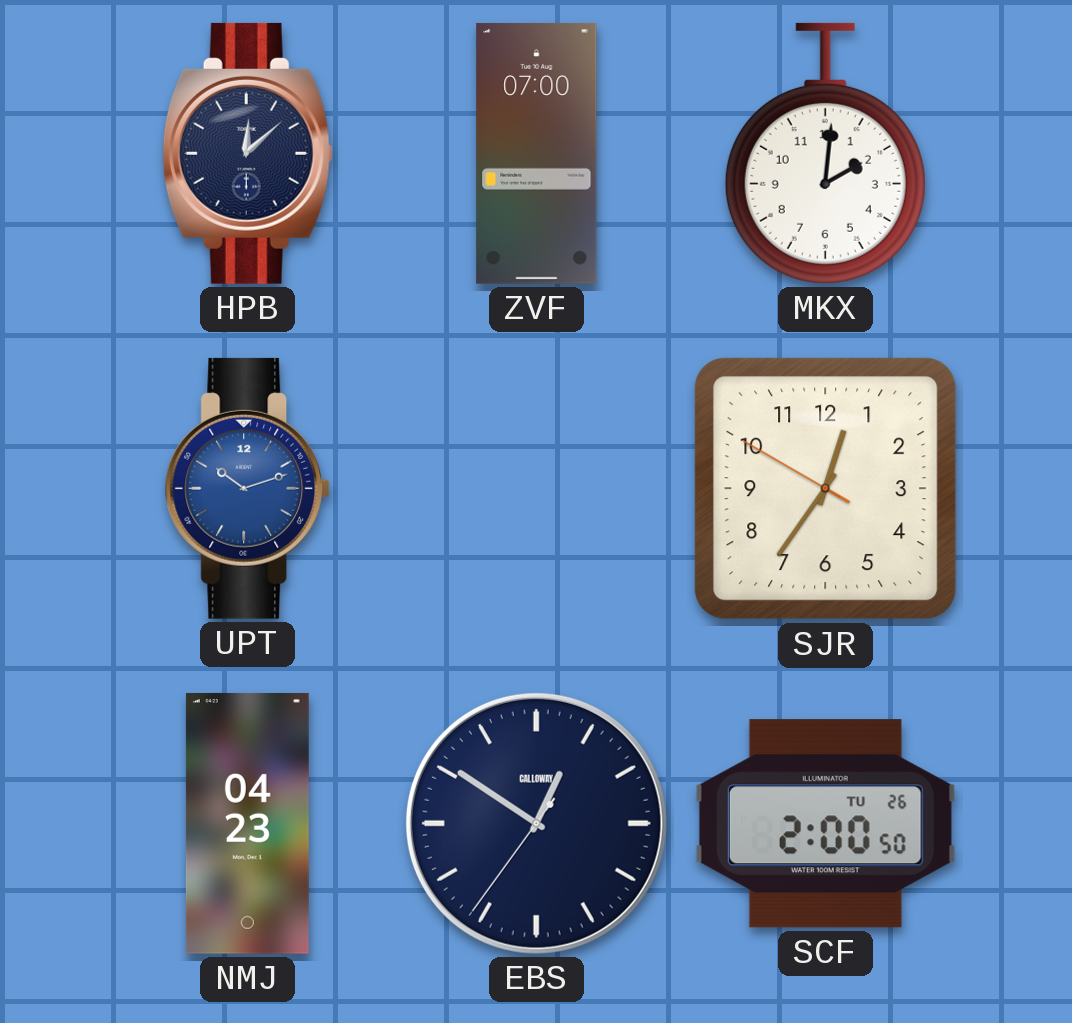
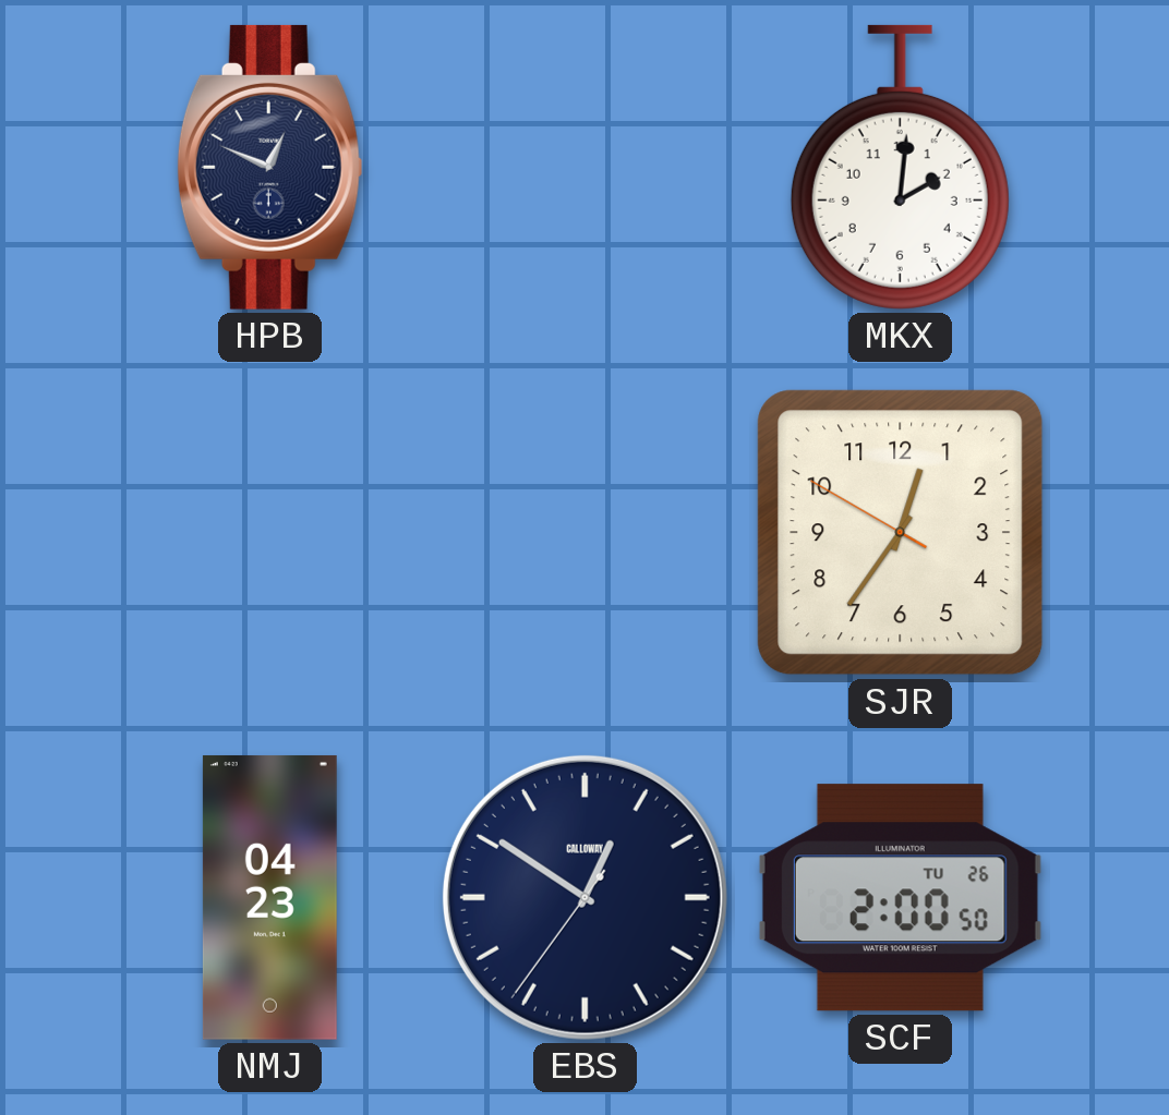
HPB: 12:08 -> 12:49 (269, 167)
ZVF: 07:00 -> none (537, 153)
UPT: 10:12 -> none (248, 488)
